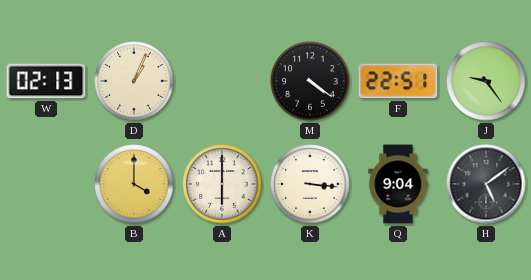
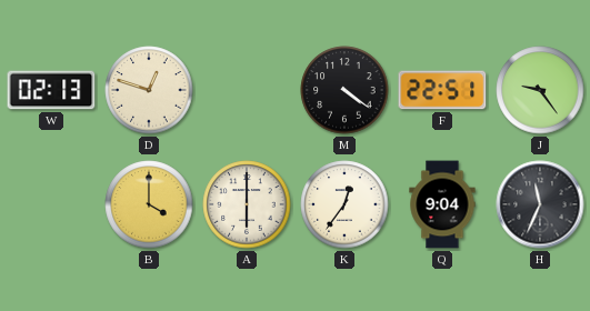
D: 1:04 -> 12:48 (149, 90)
K: 3:16 -> 12:36 (344, 204)
H: 5:09 -> 11:34 (540, 204)
